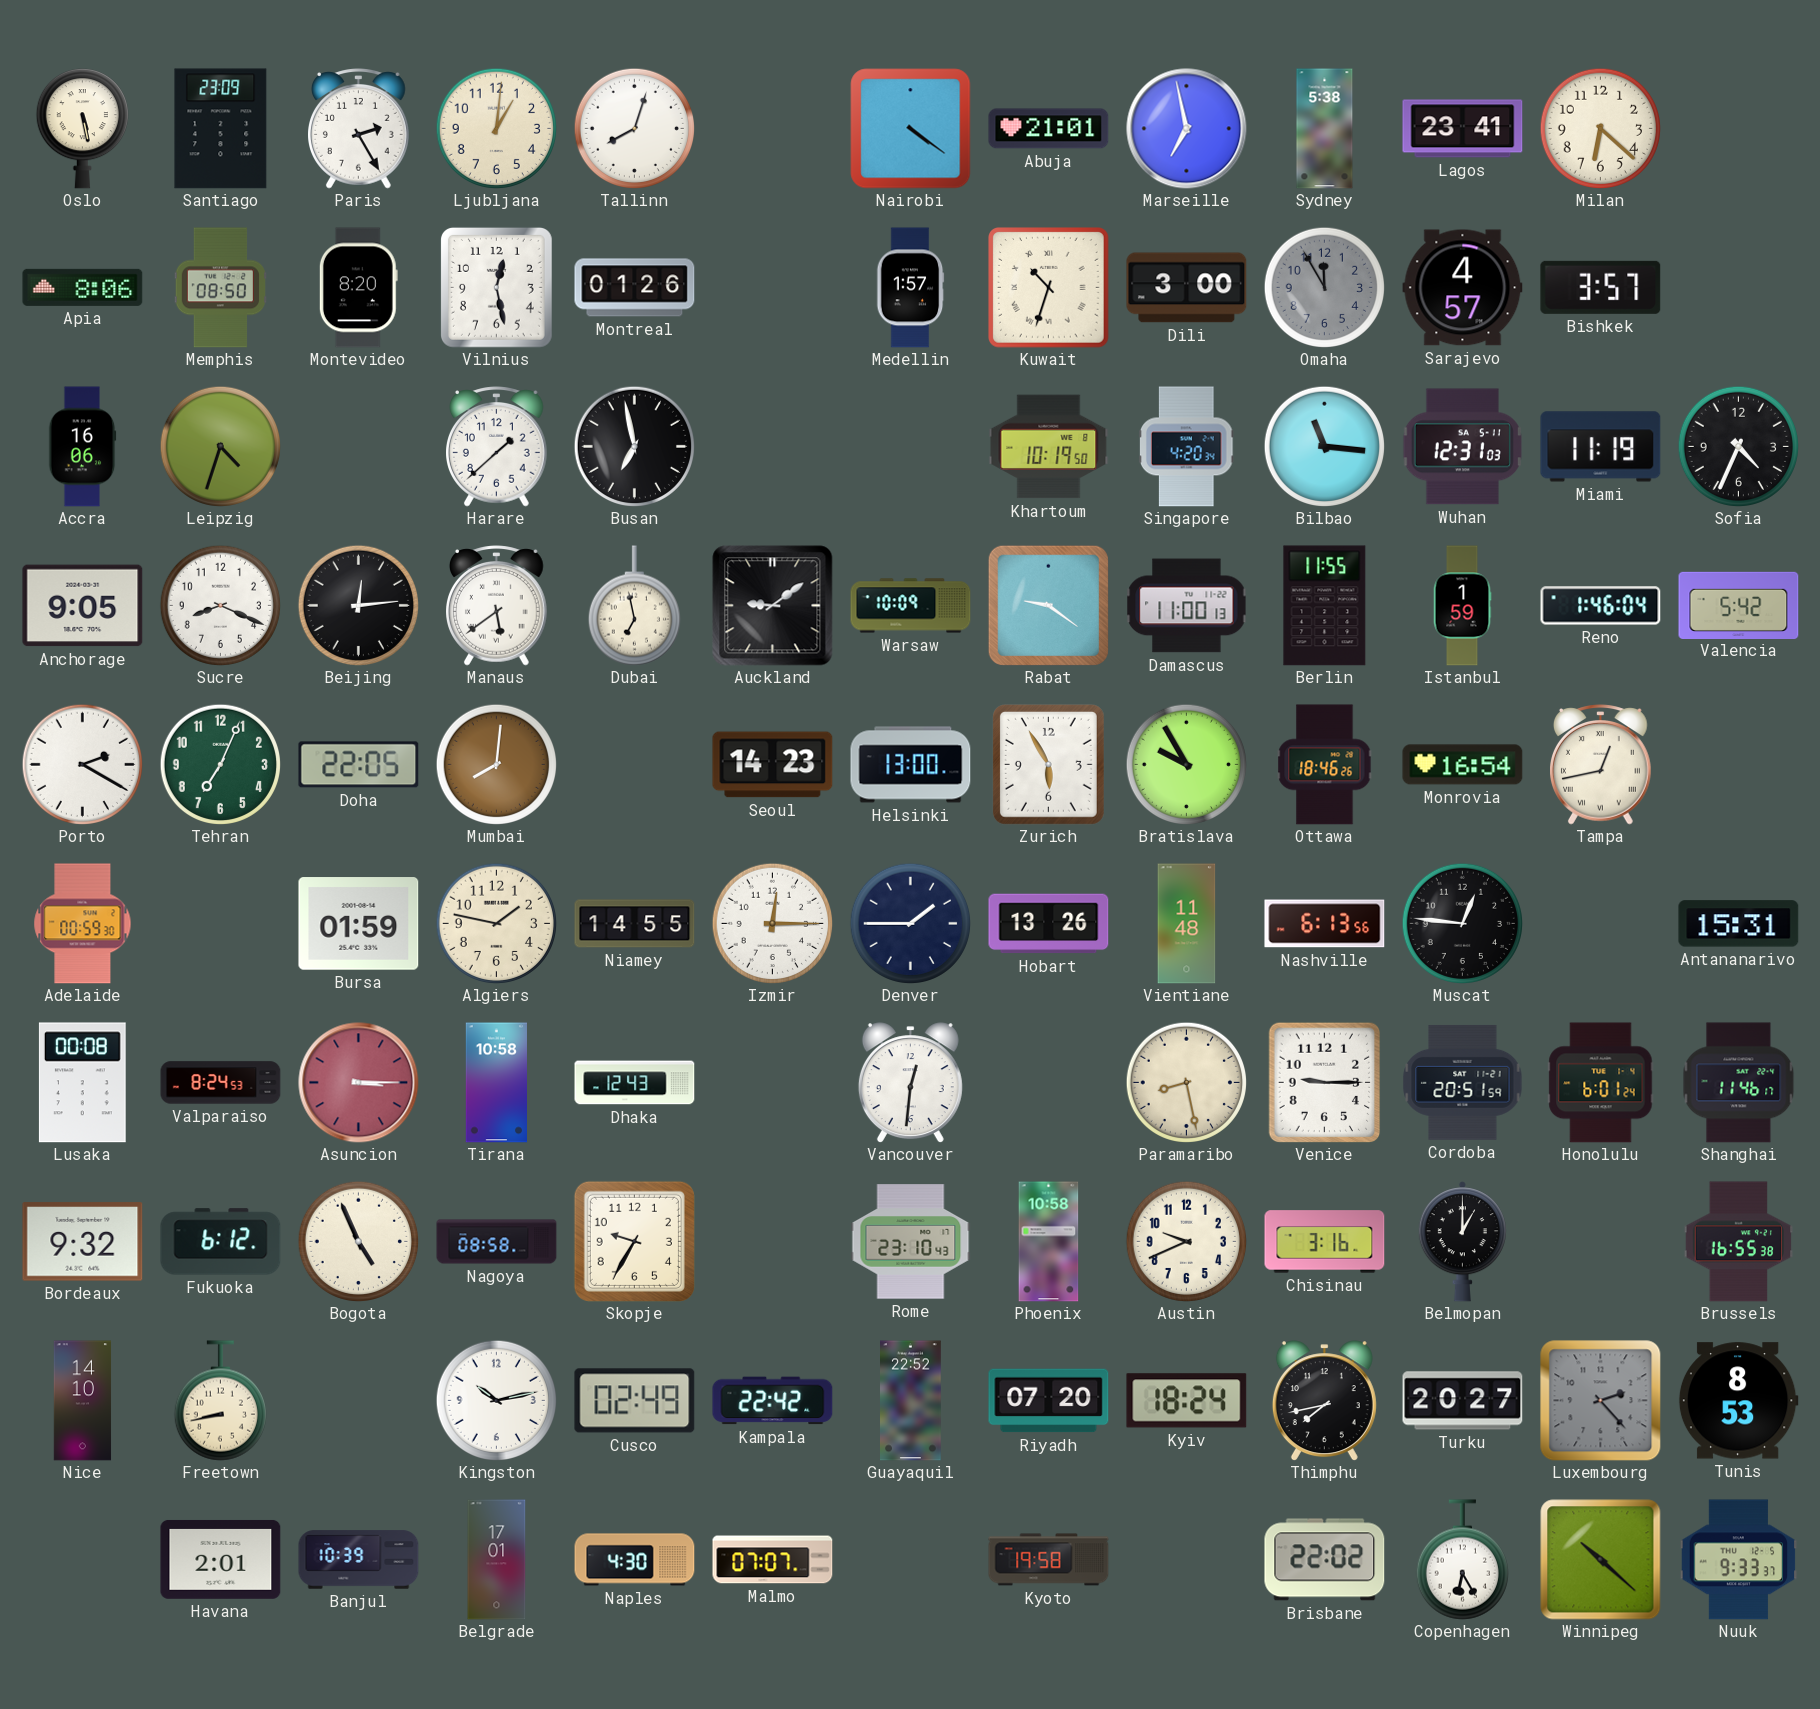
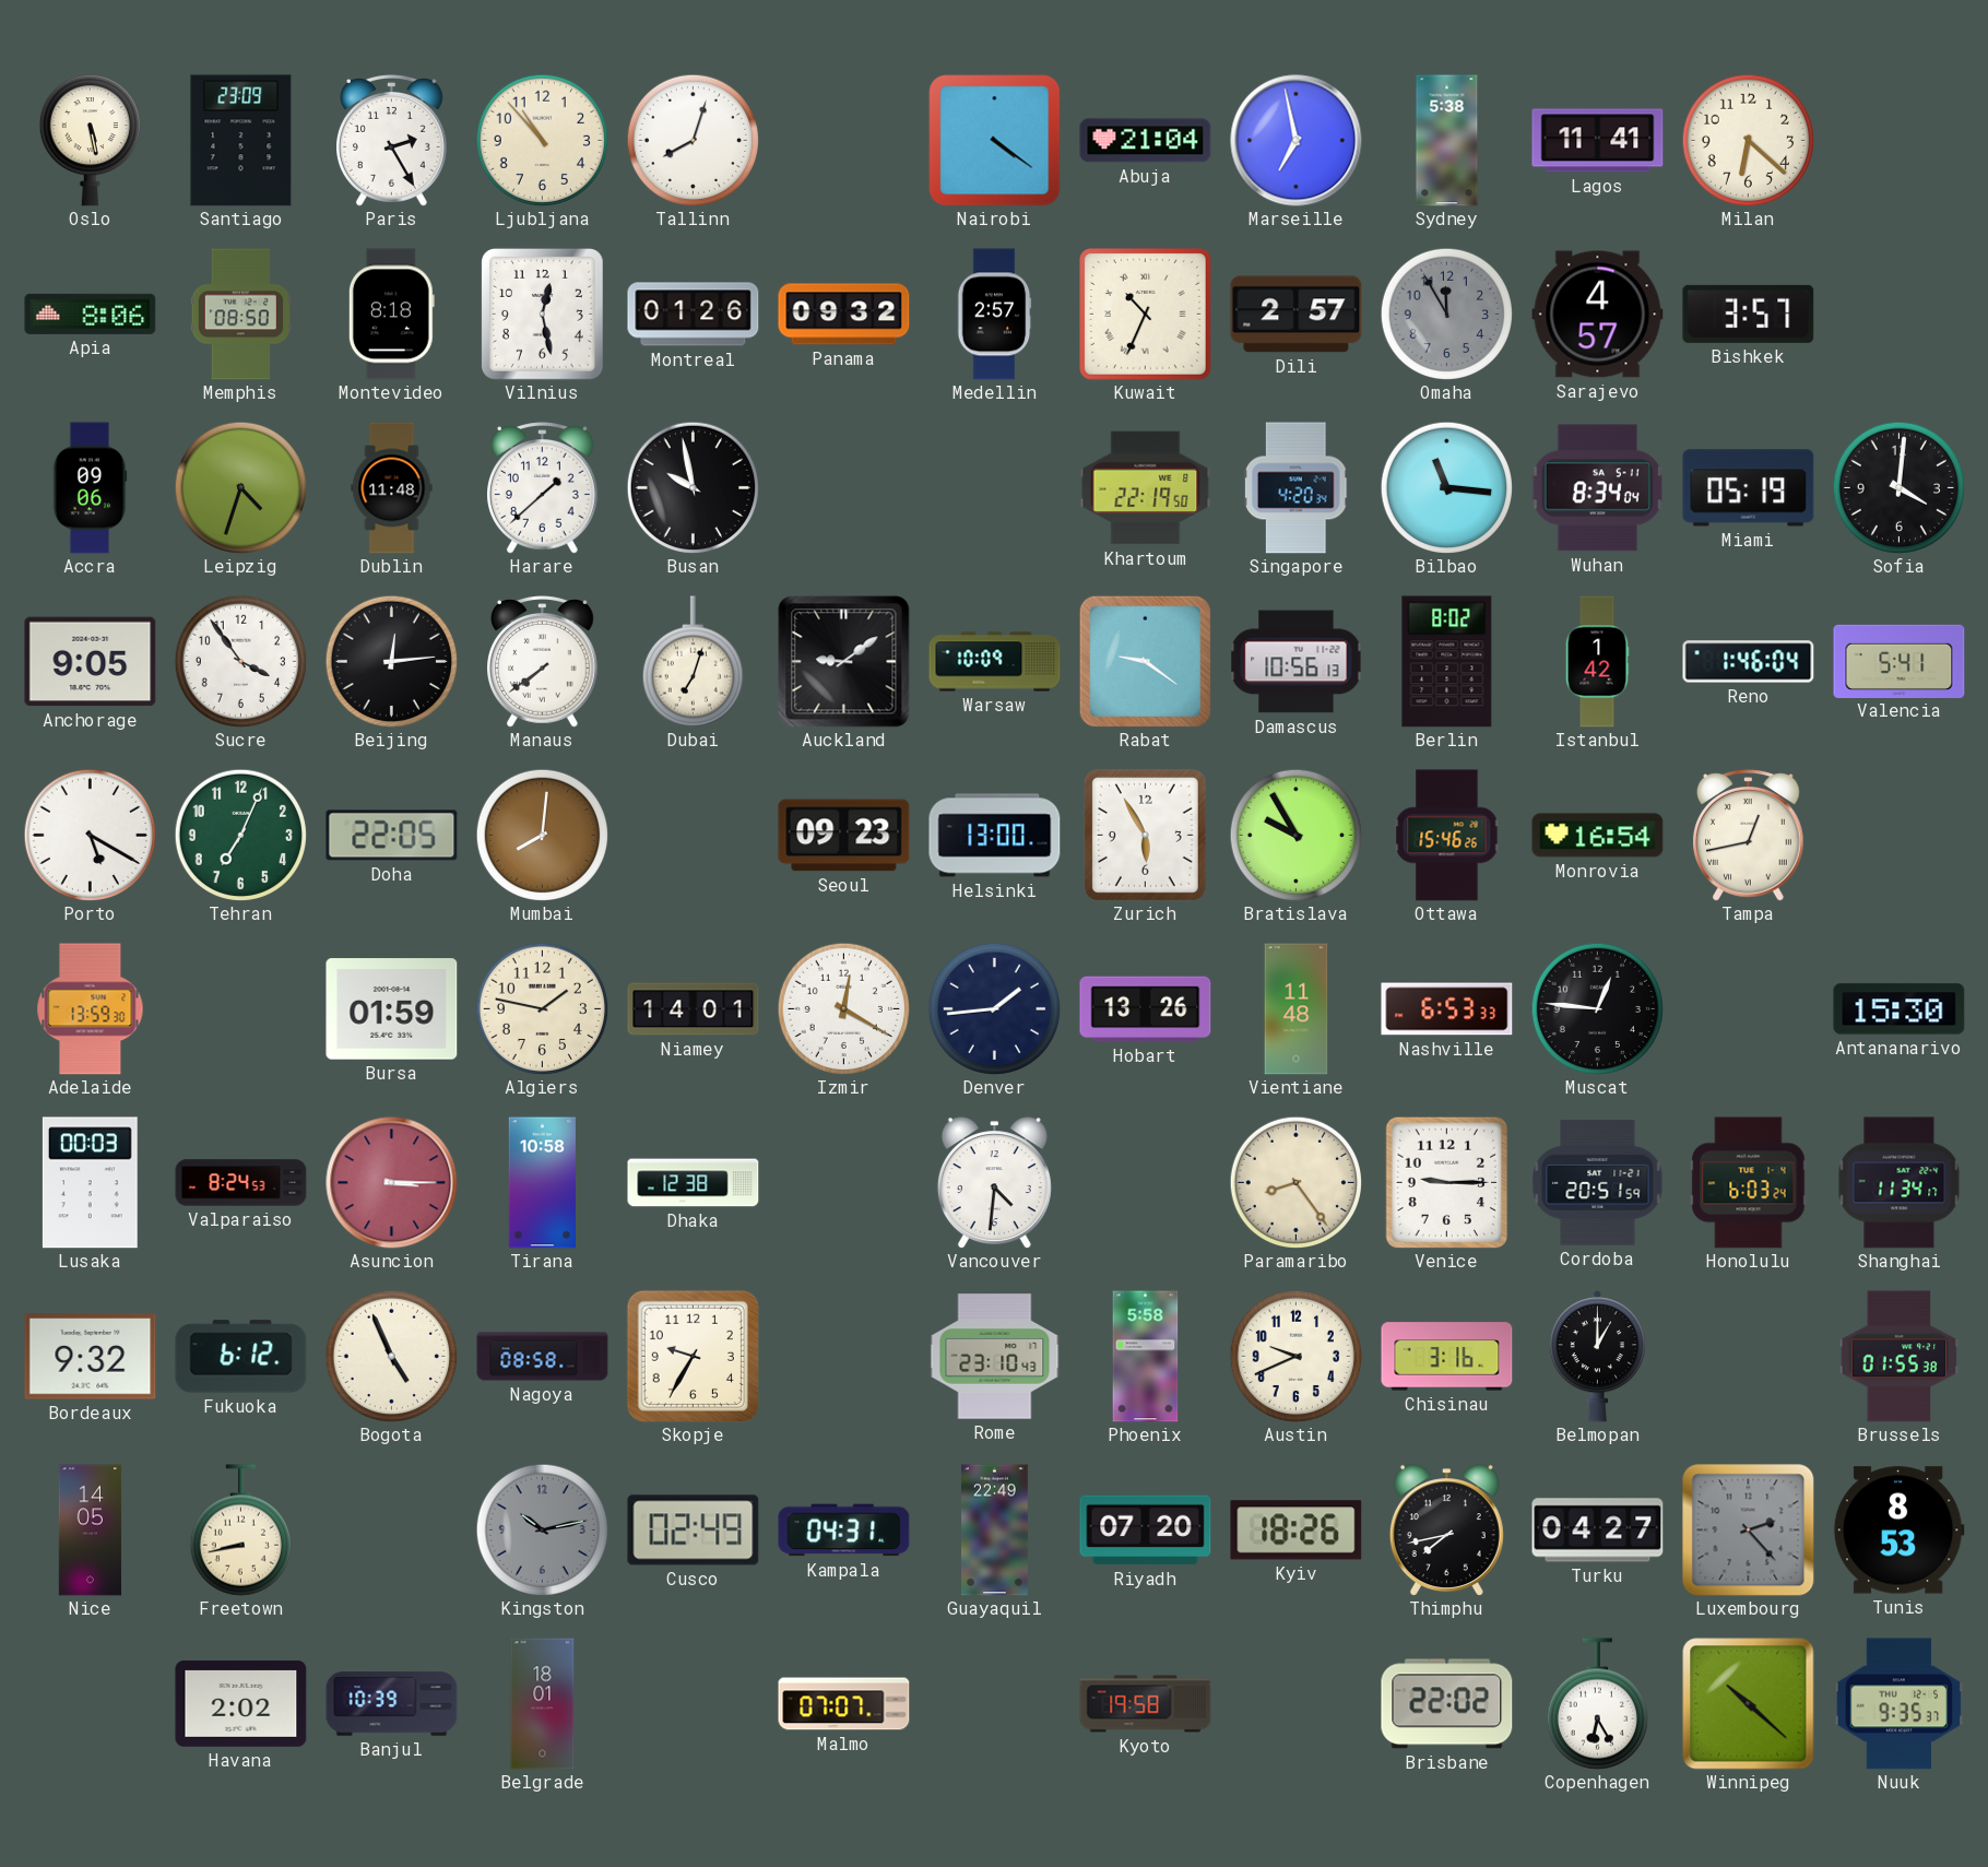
Ljubljana: 1:01 -> 10:53 (542, 140)
Abuja: 21:01 -> 21:04 (1146, 141)
Lagos: 23:41 -> 11:41 (1598, 141)
Montevideo: 8:20 -> 8:18 (391, 315)
Panama: none -> 09:32 (844, 315)
Medellin: 1:57 -> 2:57 (994, 315)
Kuwait: 10:33 -> 10:34 (1146, 315)
Dili: 3:00 -> 2:57 (1297, 315)
Accra: 16:06 -> 09:06 (90, 488)
Dublin: none -> 11:48 (392, 488)
Busan: 6:58 -> 9:58 (693, 487)
Khartoum: 10:19 -> 22:19 (1146, 488)
Wuhan: 12:31 -> 8:34 (1597, 488)
Miami: 11:19 -> 05:19 (1749, 488)
Sofia: 4:34 -> 4:01 (1898, 487)
Sucre: 8:19 -> 3:54 (240, 661)
Manaus: 5:39 -> 7:39 (543, 662)
Dubai: 6:58 -> 7:03 (693, 662)
Damascus: 11:00 -> 10:56 (1297, 662)
Berlin: 11:55 -> 8:02 (1447, 662)
Istanbul: 1:59 -> 1:42 (1597, 662)
Valencia: 5:42 -> 5:41 (1900, 661)
Porto: 2:20 -> 5:20 (90, 835)
Seoul: 14:23 -> 09:23 (844, 836)
Ottawa: 18:46 -> 15:46 (1447, 836)
Adelaide: 00:59 -> 13:59 (91, 1009)
Niamey: 14:55 -> 14:01 (694, 1009)
Izmir: 12:15 -> 12:20 (843, 1008)
Denver: 1:45 -> 1:44 (994, 1008)
Nashville: 6:13 -> 6:53 (1447, 1009)
Antananarivo: 15:31 -> 15:30 (1900, 1009)
Lusaka: 00:08 -> 00:03 (90, 1183)
Dhaka: 12:43 -> 12:38 (694, 1183)
Vancouver: 12:31 -> 4:31 (994, 1183)
Paramaribo: 8:28 -> 8:24 (1295, 1182)
Honolulu: 6:01 -> 6:03 (1749, 1183)
Shanghai: 11:46 -> 11:34 (1900, 1183)
Phoenix: 10:58 -> 5:58 (1146, 1357)
Brussels: 16:55 -> 01:55 (1900, 1357)
Nice: 14:10 -> 14:05 (91, 1531)
Kingston dial: white -> grey (542, 1529)
Kampala: 22:42 -> 04:31 (844, 1531)
Guayaquil: 22:52 -> 22:49 (995, 1531)
Kyiv: 18:24 -> 18:26 (1297, 1531)
Turku: 20:27 -> 04:27 (1598, 1531)
Havana: 2:01 -> 2:02 (241, 1704)
Belgrade: 17:01 -> 18:01 (543, 1704)
Naples: 4:30 -> none (635, 1560)
Nuuk: 9:33 -> 9:35 (1900, 1704)
